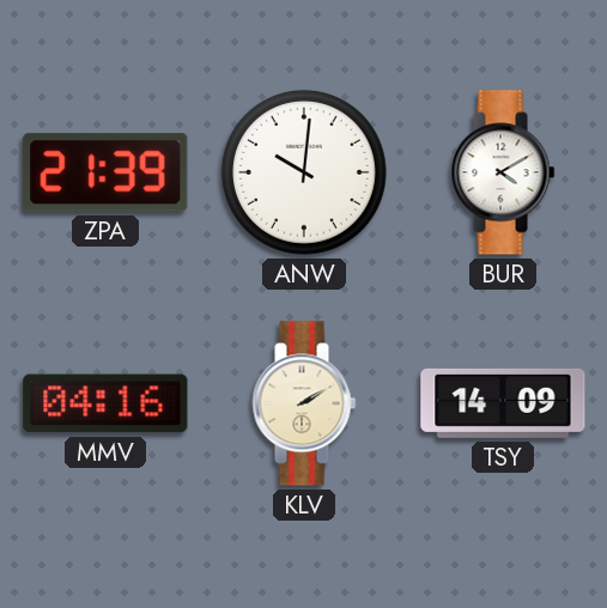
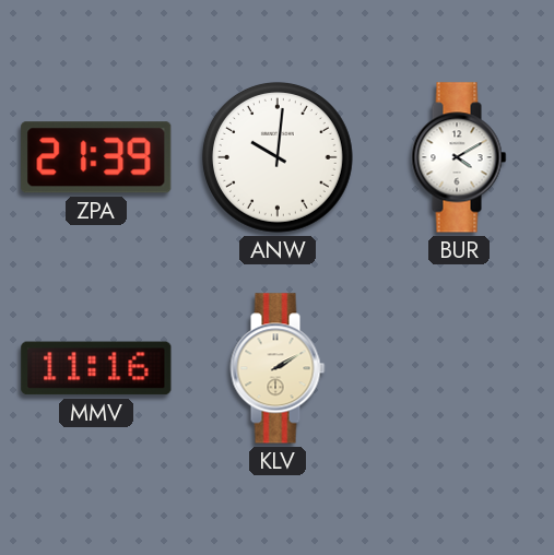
MMV: 04:16 -> 11:16 (96, 368)
TSY: 14:09 -> none (503, 403)
